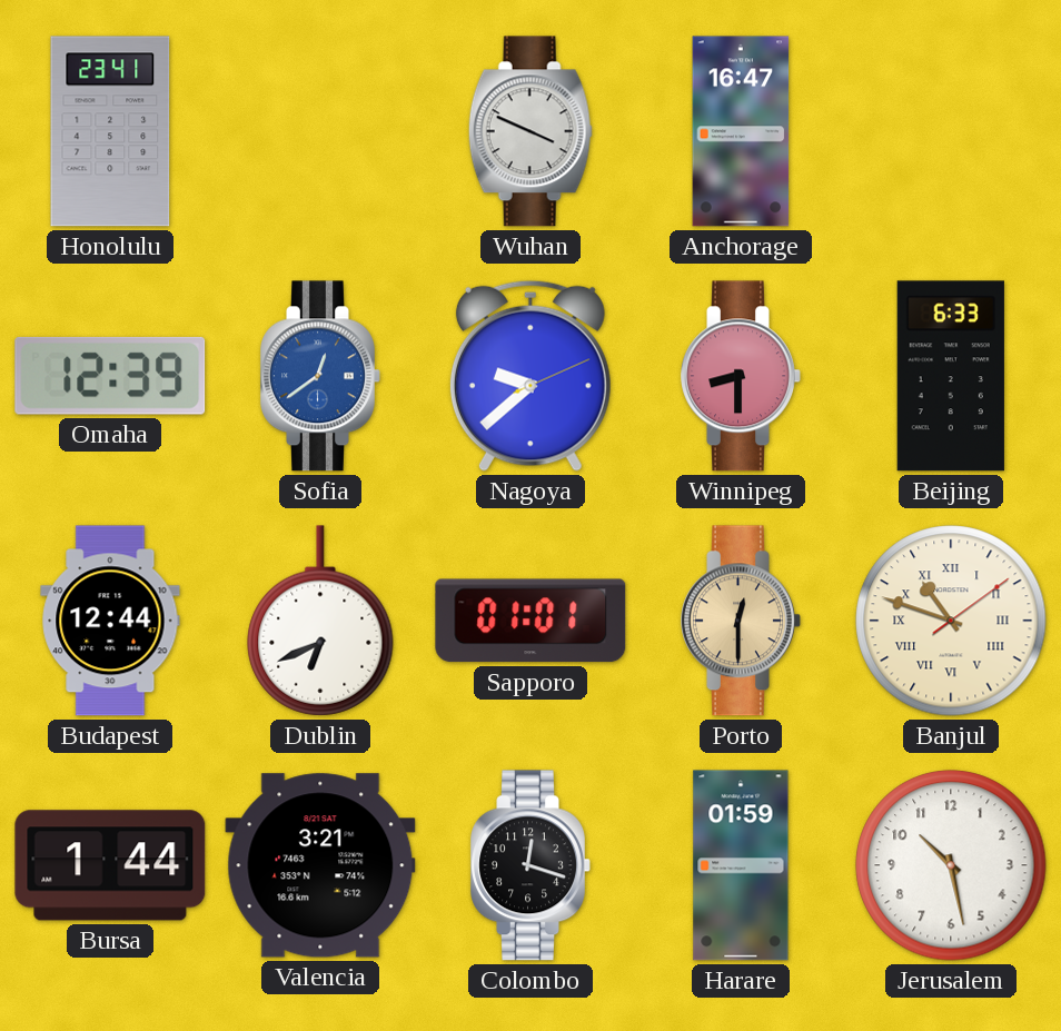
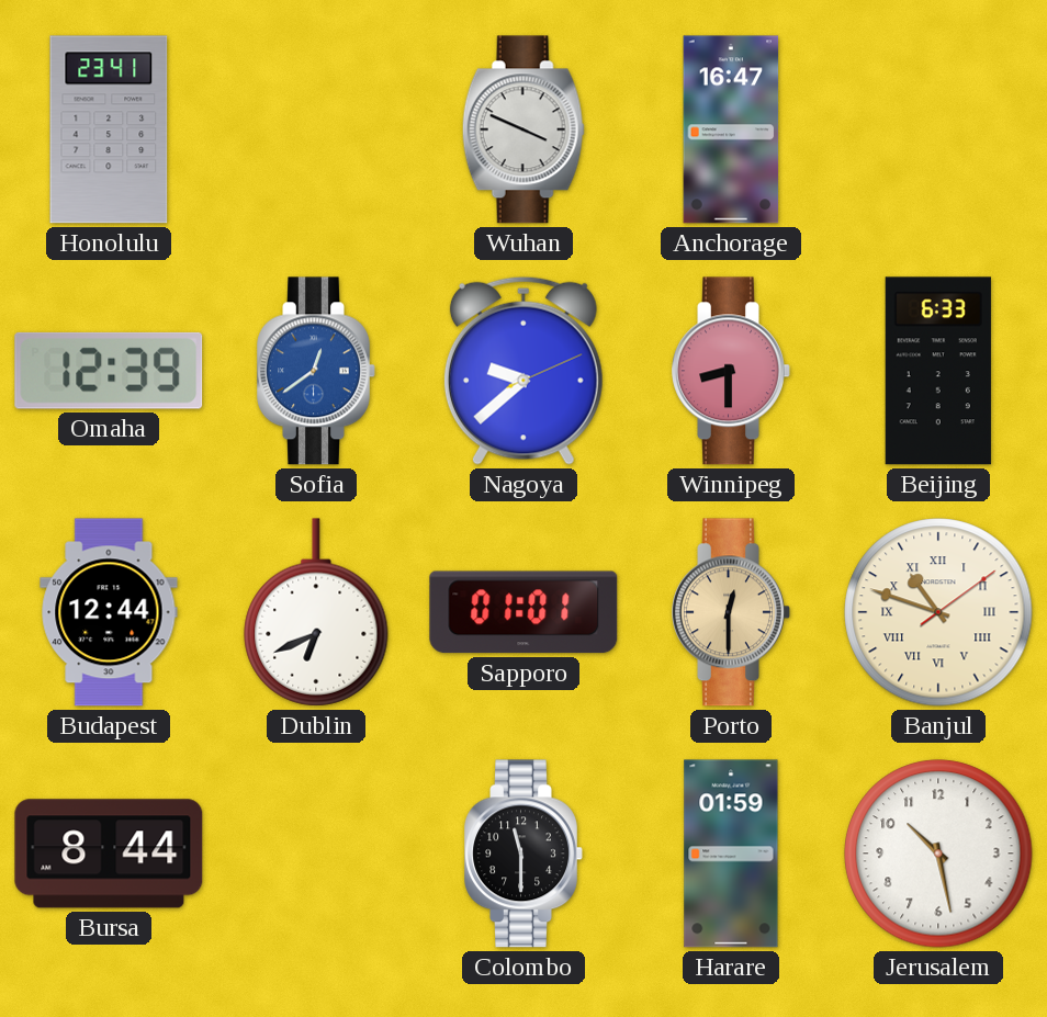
Bursa: 1:44 -> 8:44 (109, 854)
Valencia: 3:21 -> none (320, 865)
Colombo: 12:18 -> 11:30 (523, 854)
